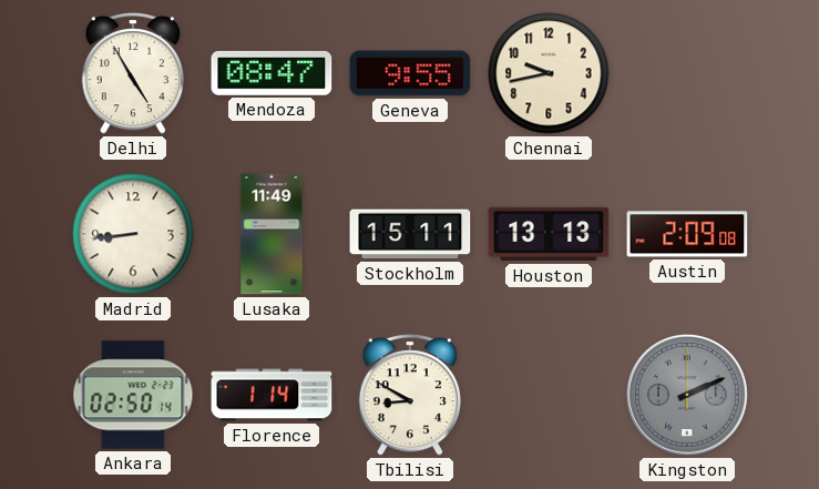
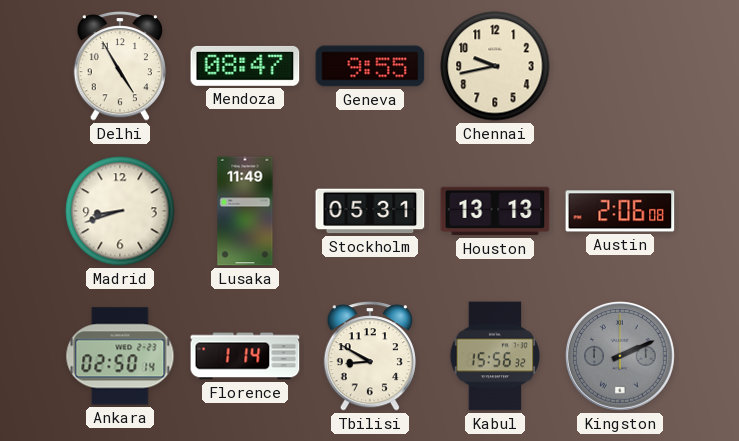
Madrid: 8:44 -> 8:42 (120, 211)
Stockholm: 15:11 -> 05:31 (370, 211)
Austin: 2:09 -> 2:06 (620, 211)
Kabul: none -> 15:56 (495, 356)
